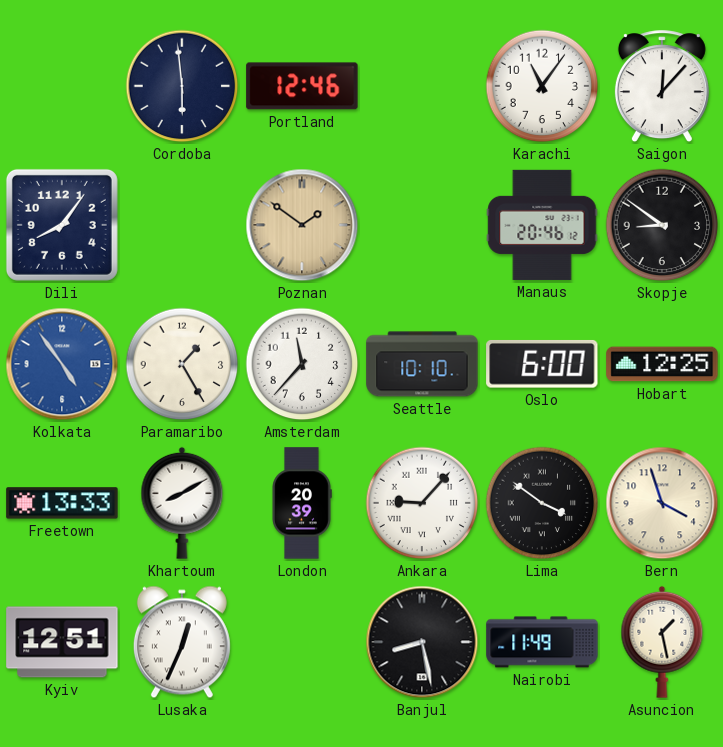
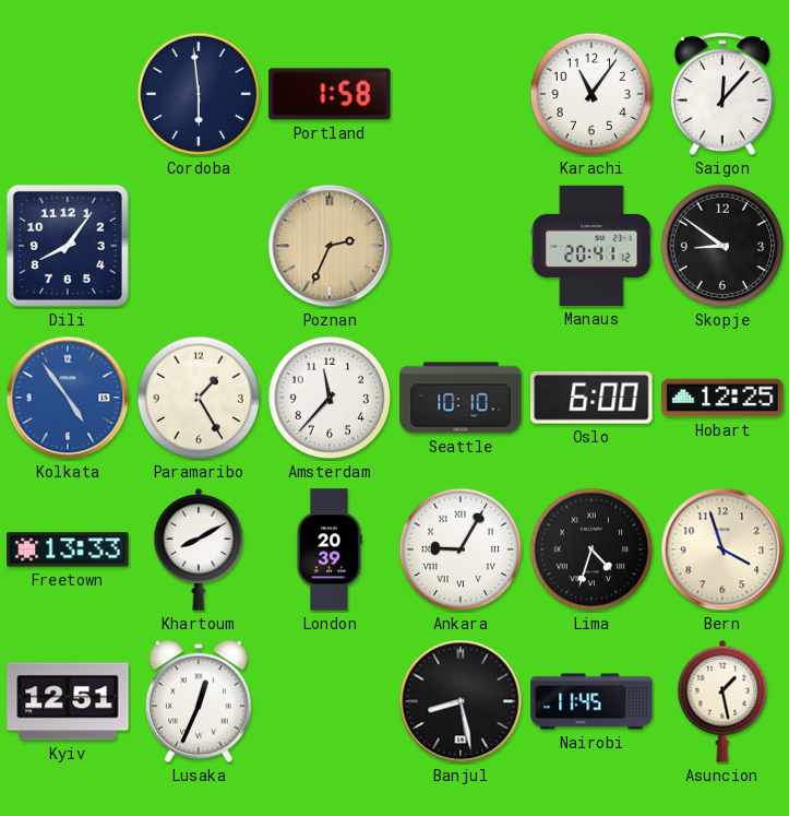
Portland: 12:46 -> 1:58 (330, 94)
Poznan: 1:51 -> 2:34 (330, 246)
Manaus: 20:46 -> 20:41 (591, 246)
Ankara: 9:07 -> 9:05 (461, 549)
Lima: 3:51 -> 4:33 (591, 549)
Nairobi: 11:49 -> 11:45 (591, 701)
